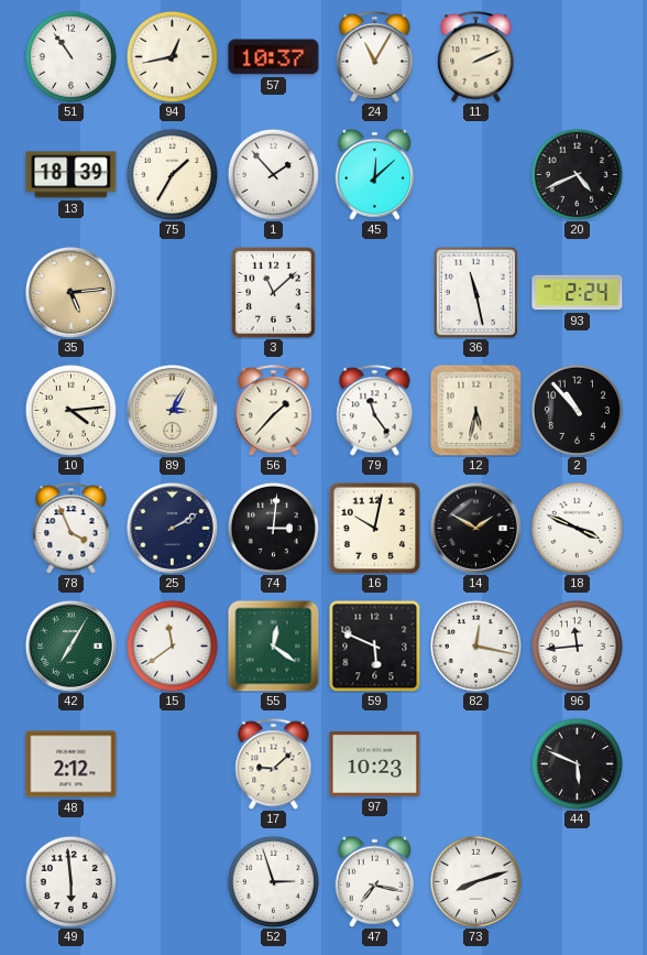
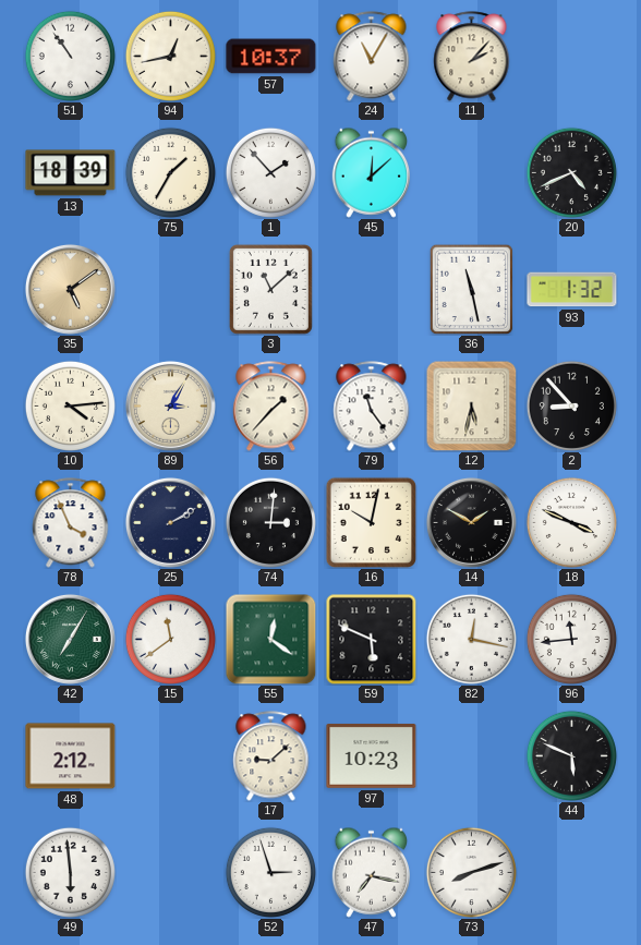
11: 2:11 -> 2:07 (472, 57)
35: 5:14 -> 5:09 (70, 289)
93: 2:24 -> 1:32 (572, 290)
2: 10:53 -> 8:53 (571, 405)
